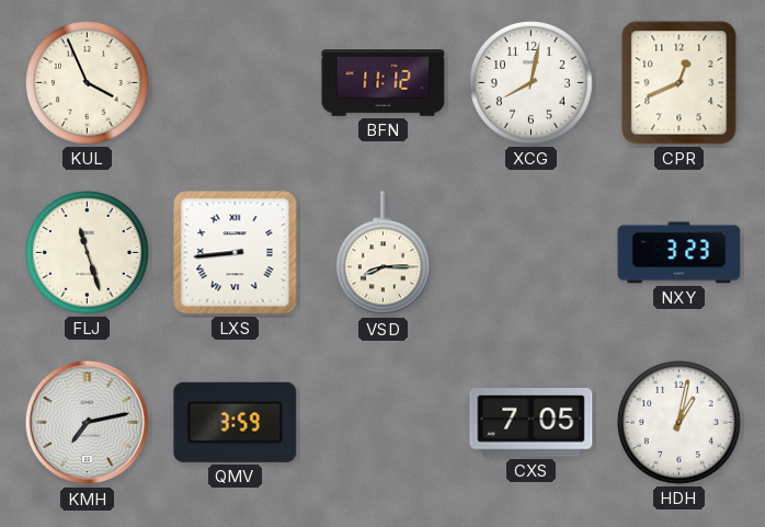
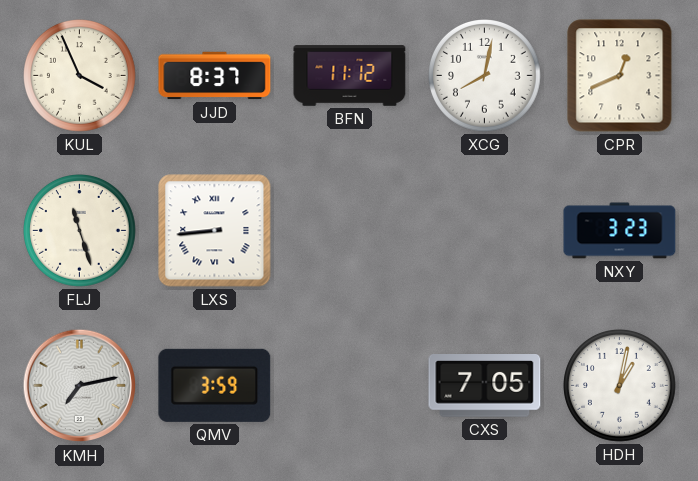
JJD: none -> 8:37 (215, 76)
VSD: 8:15 -> none (382, 253)
